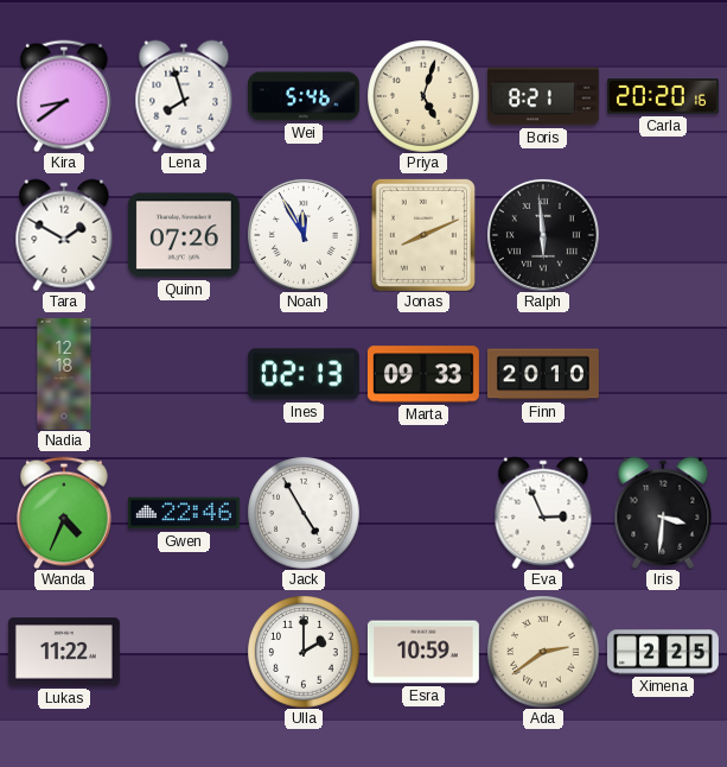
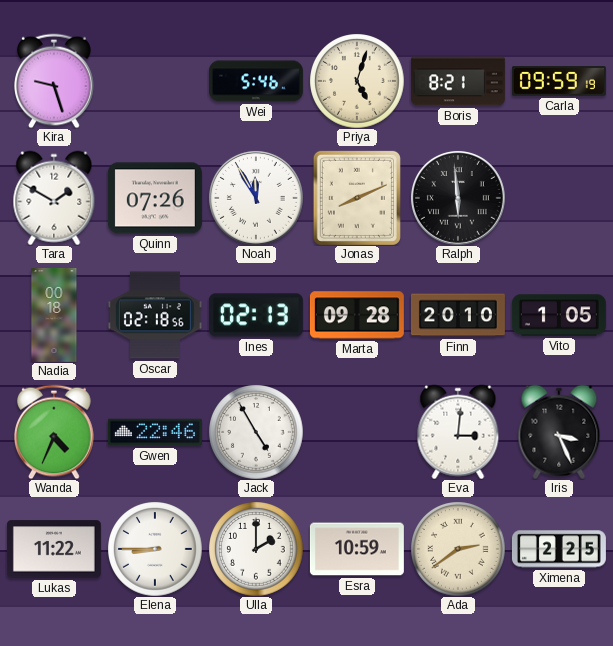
Kira: 8:39 -> 9:27 (54, 81)
Lena: 7:57 -> none (184, 96)
Carla: 20:20 -> 09:59 (559, 81)
Nadia: 12:18 -> 00:18 (54, 315)
Oscar: none -> 02:18 (155, 315)
Marta: 09:33 -> 09:28 (357, 315)
Vito: none -> 1:05 (559, 315)
Eva: 2:56 -> 3:01 (458, 432)
Iris: 3:31 -> 3:26 (559, 432)
Elena: none -> 8:45 (155, 549)
